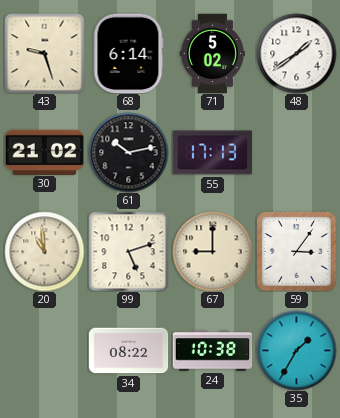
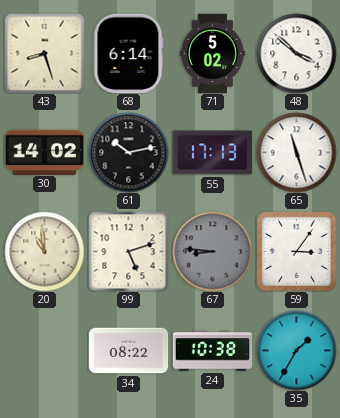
43: 9:27 -> 8:27 (44, 53)
48: 1:39 -> 3:52 (296, 53)
30: 21:02 -> 14:02 (44, 152)
65: none -> 11:27 (296, 152)
67: 9:00 -> 8:46 (212, 251)
67 dial: cream -> grey (212, 251)
